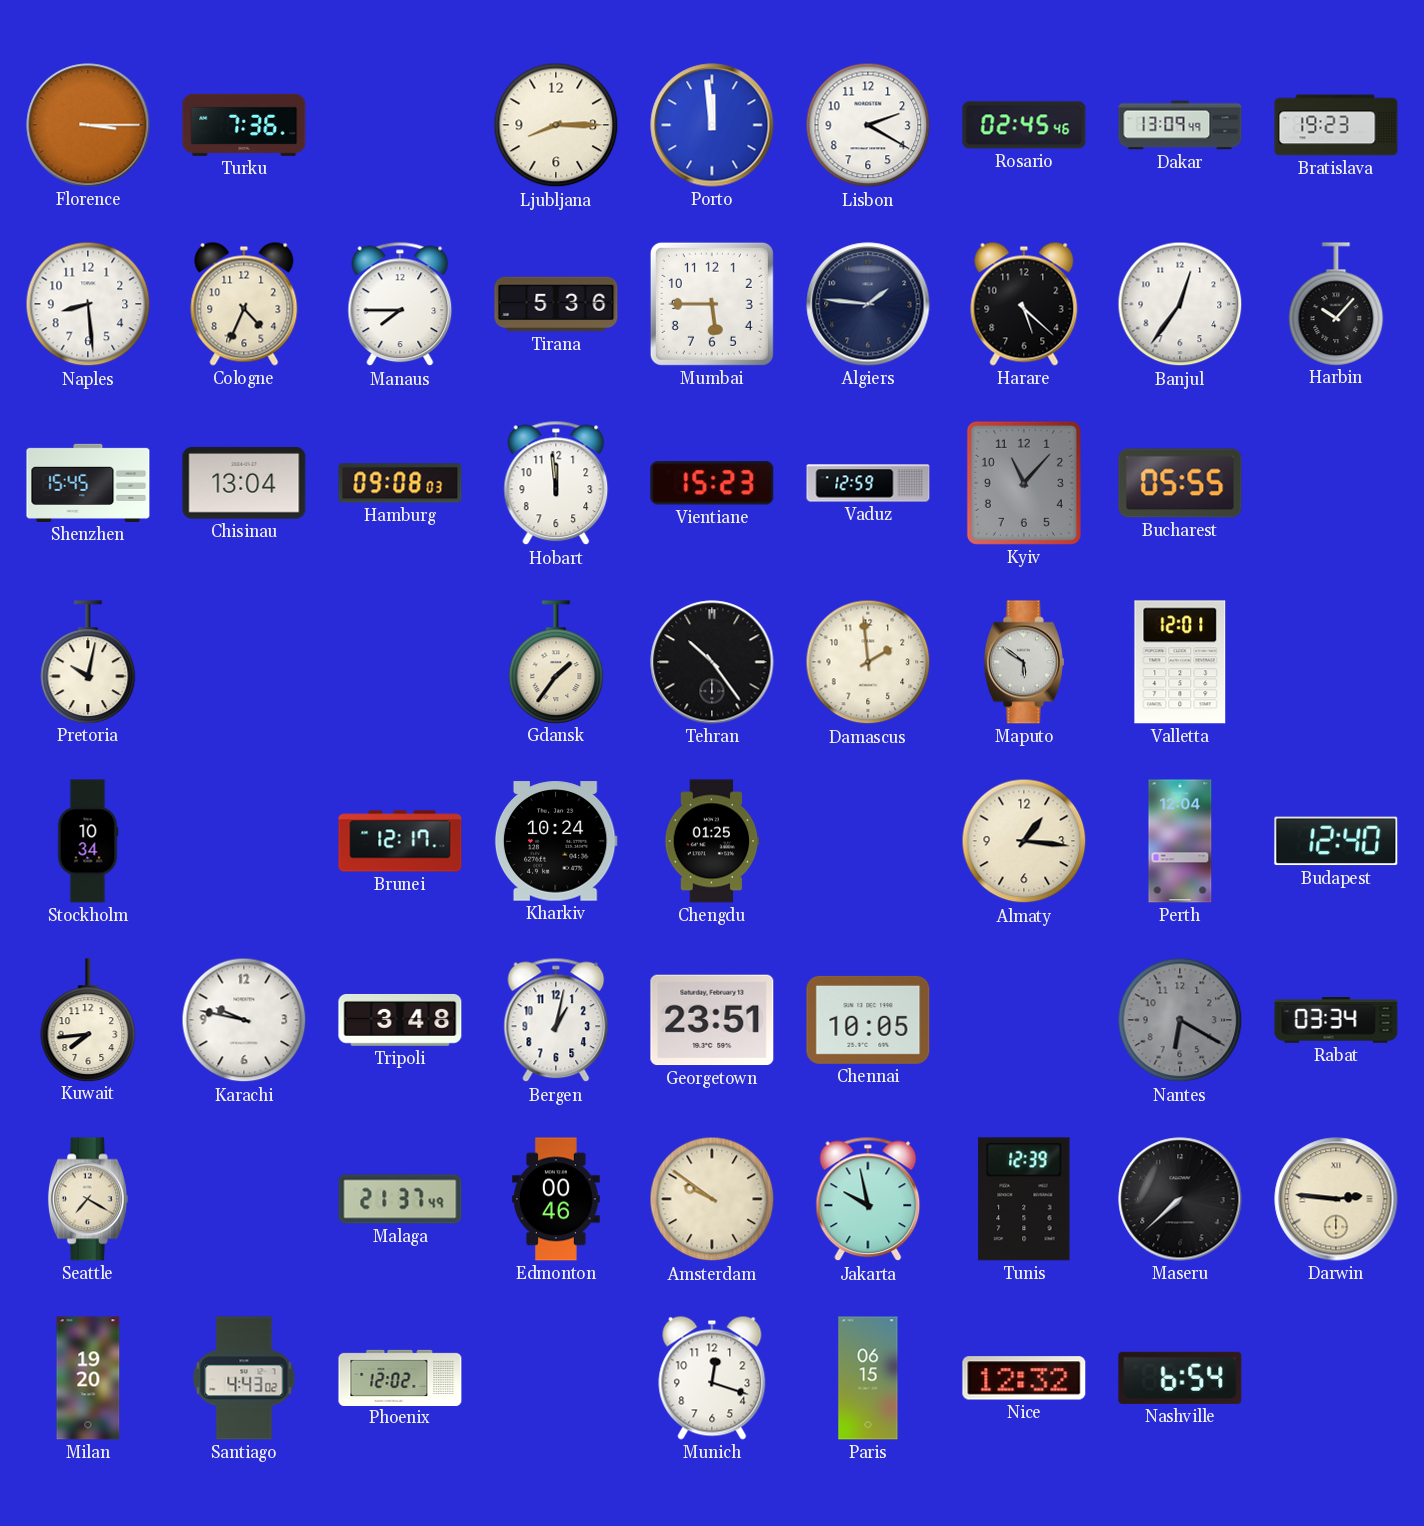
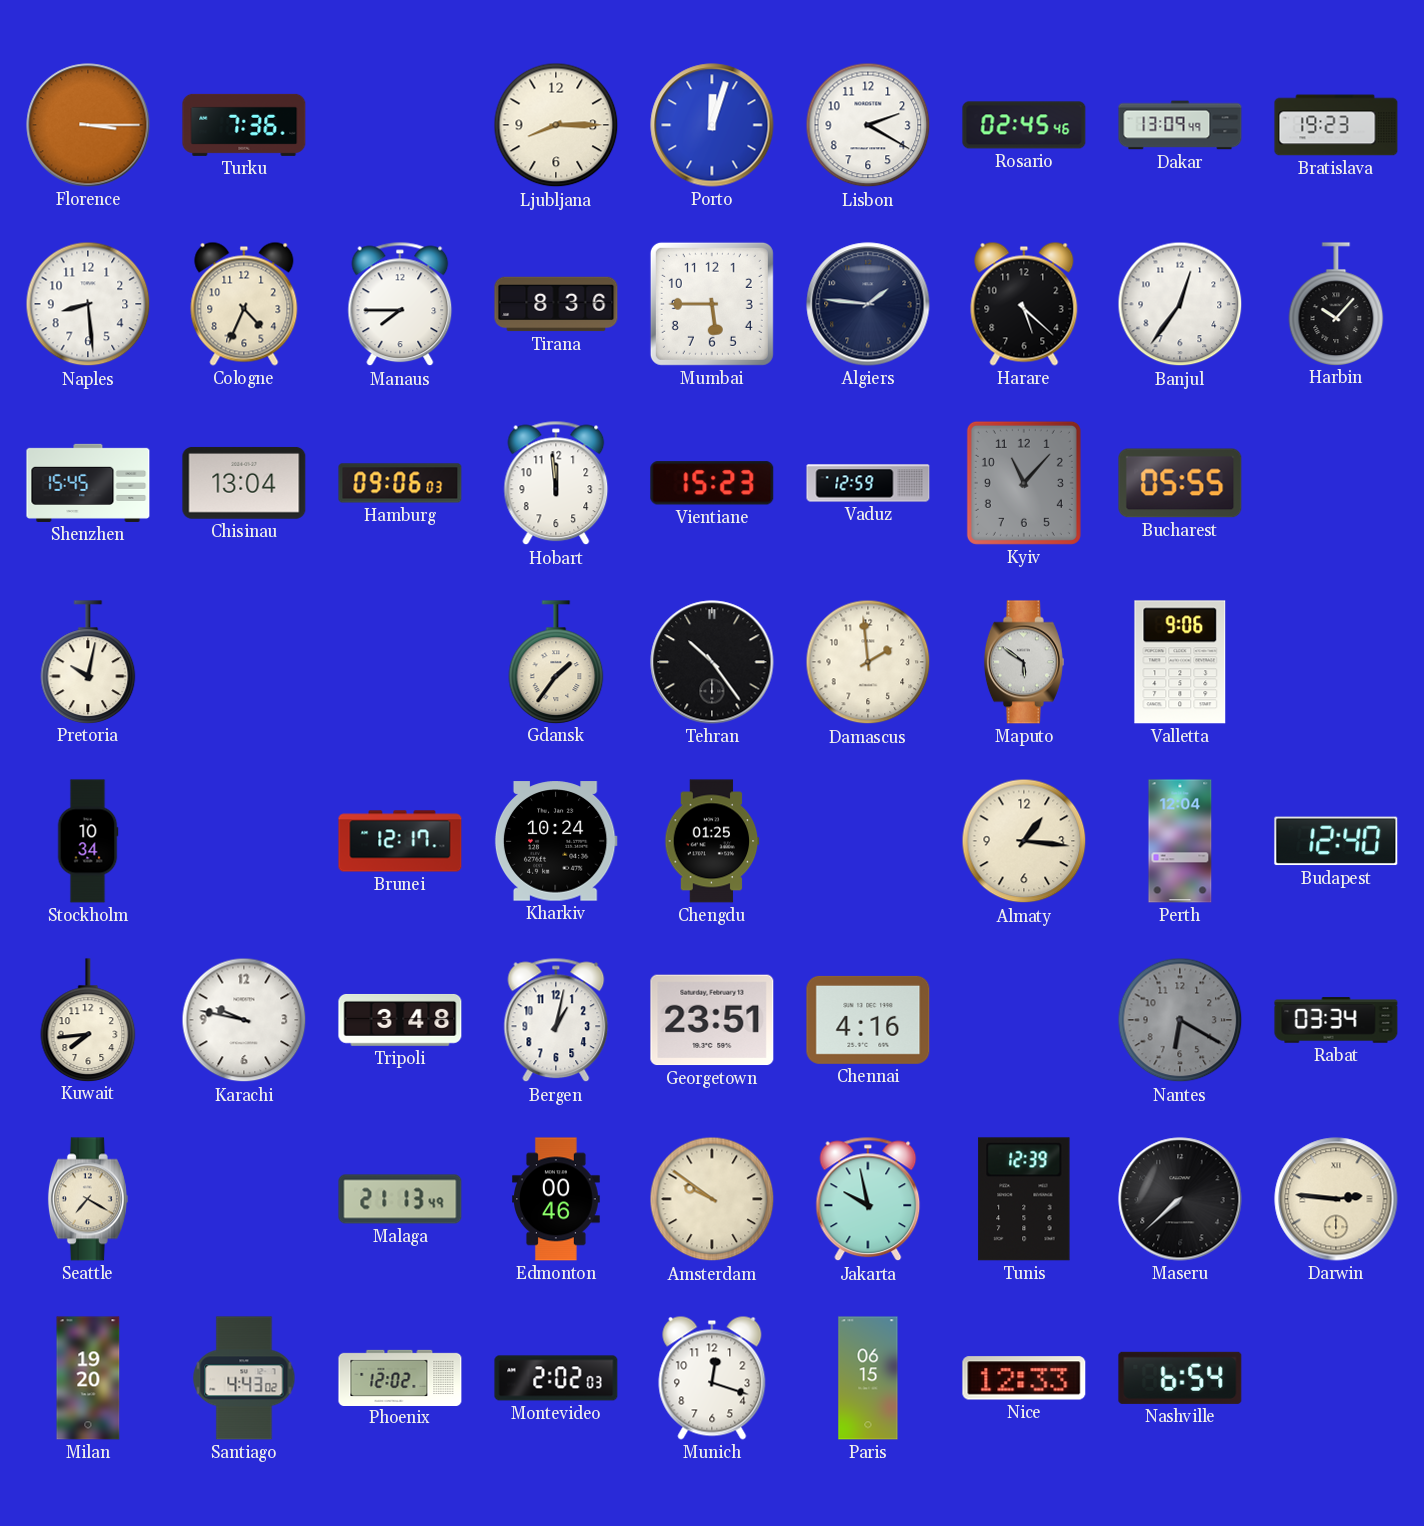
Porto: 11:59 -> 12:03 (712, 125)
Tirana: 5:36 -> 8:36 (556, 304)
Hamburg: 09:08 -> 09:06 (400, 483)
Valletta: 12:01 -> 9:06 (1180, 662)
Chennai: 10:05 -> 4:16 (868, 1020)
Malaga: 21:37 -> 21:13 (400, 1199)
Montevideo: none -> 2:02 (556, 1378)
Nice: 12:32 -> 12:33 (1024, 1378)
